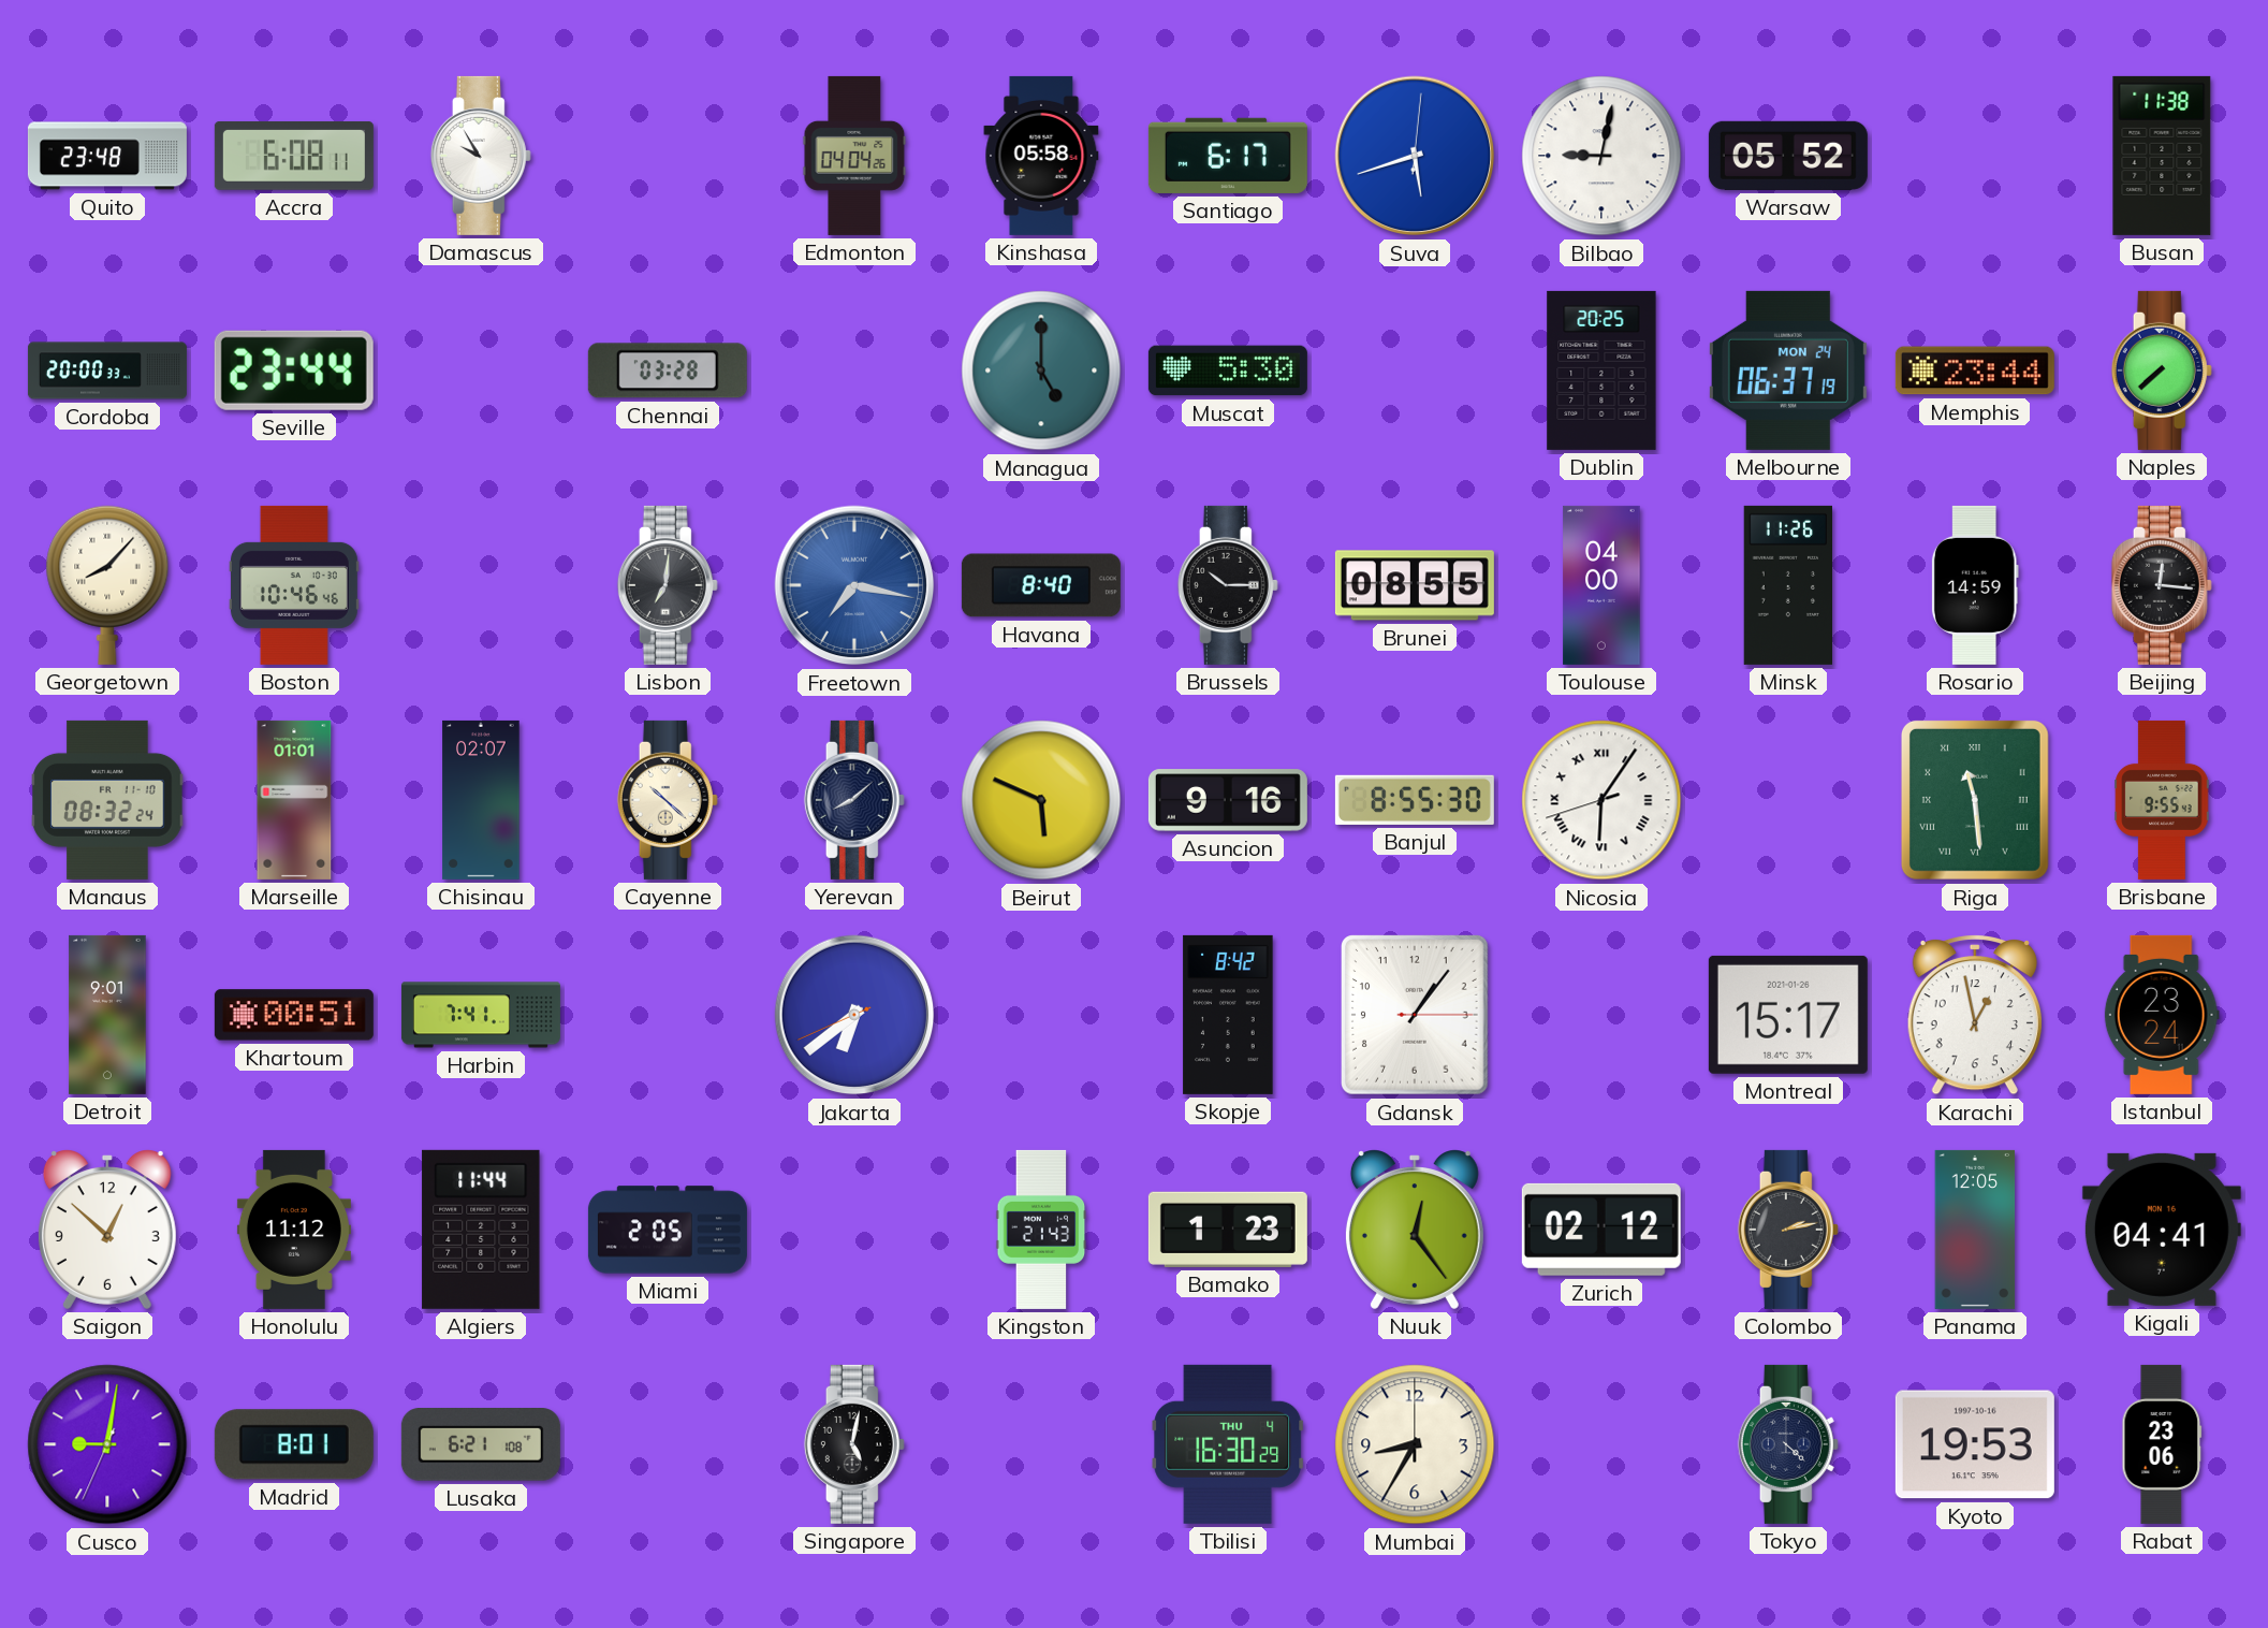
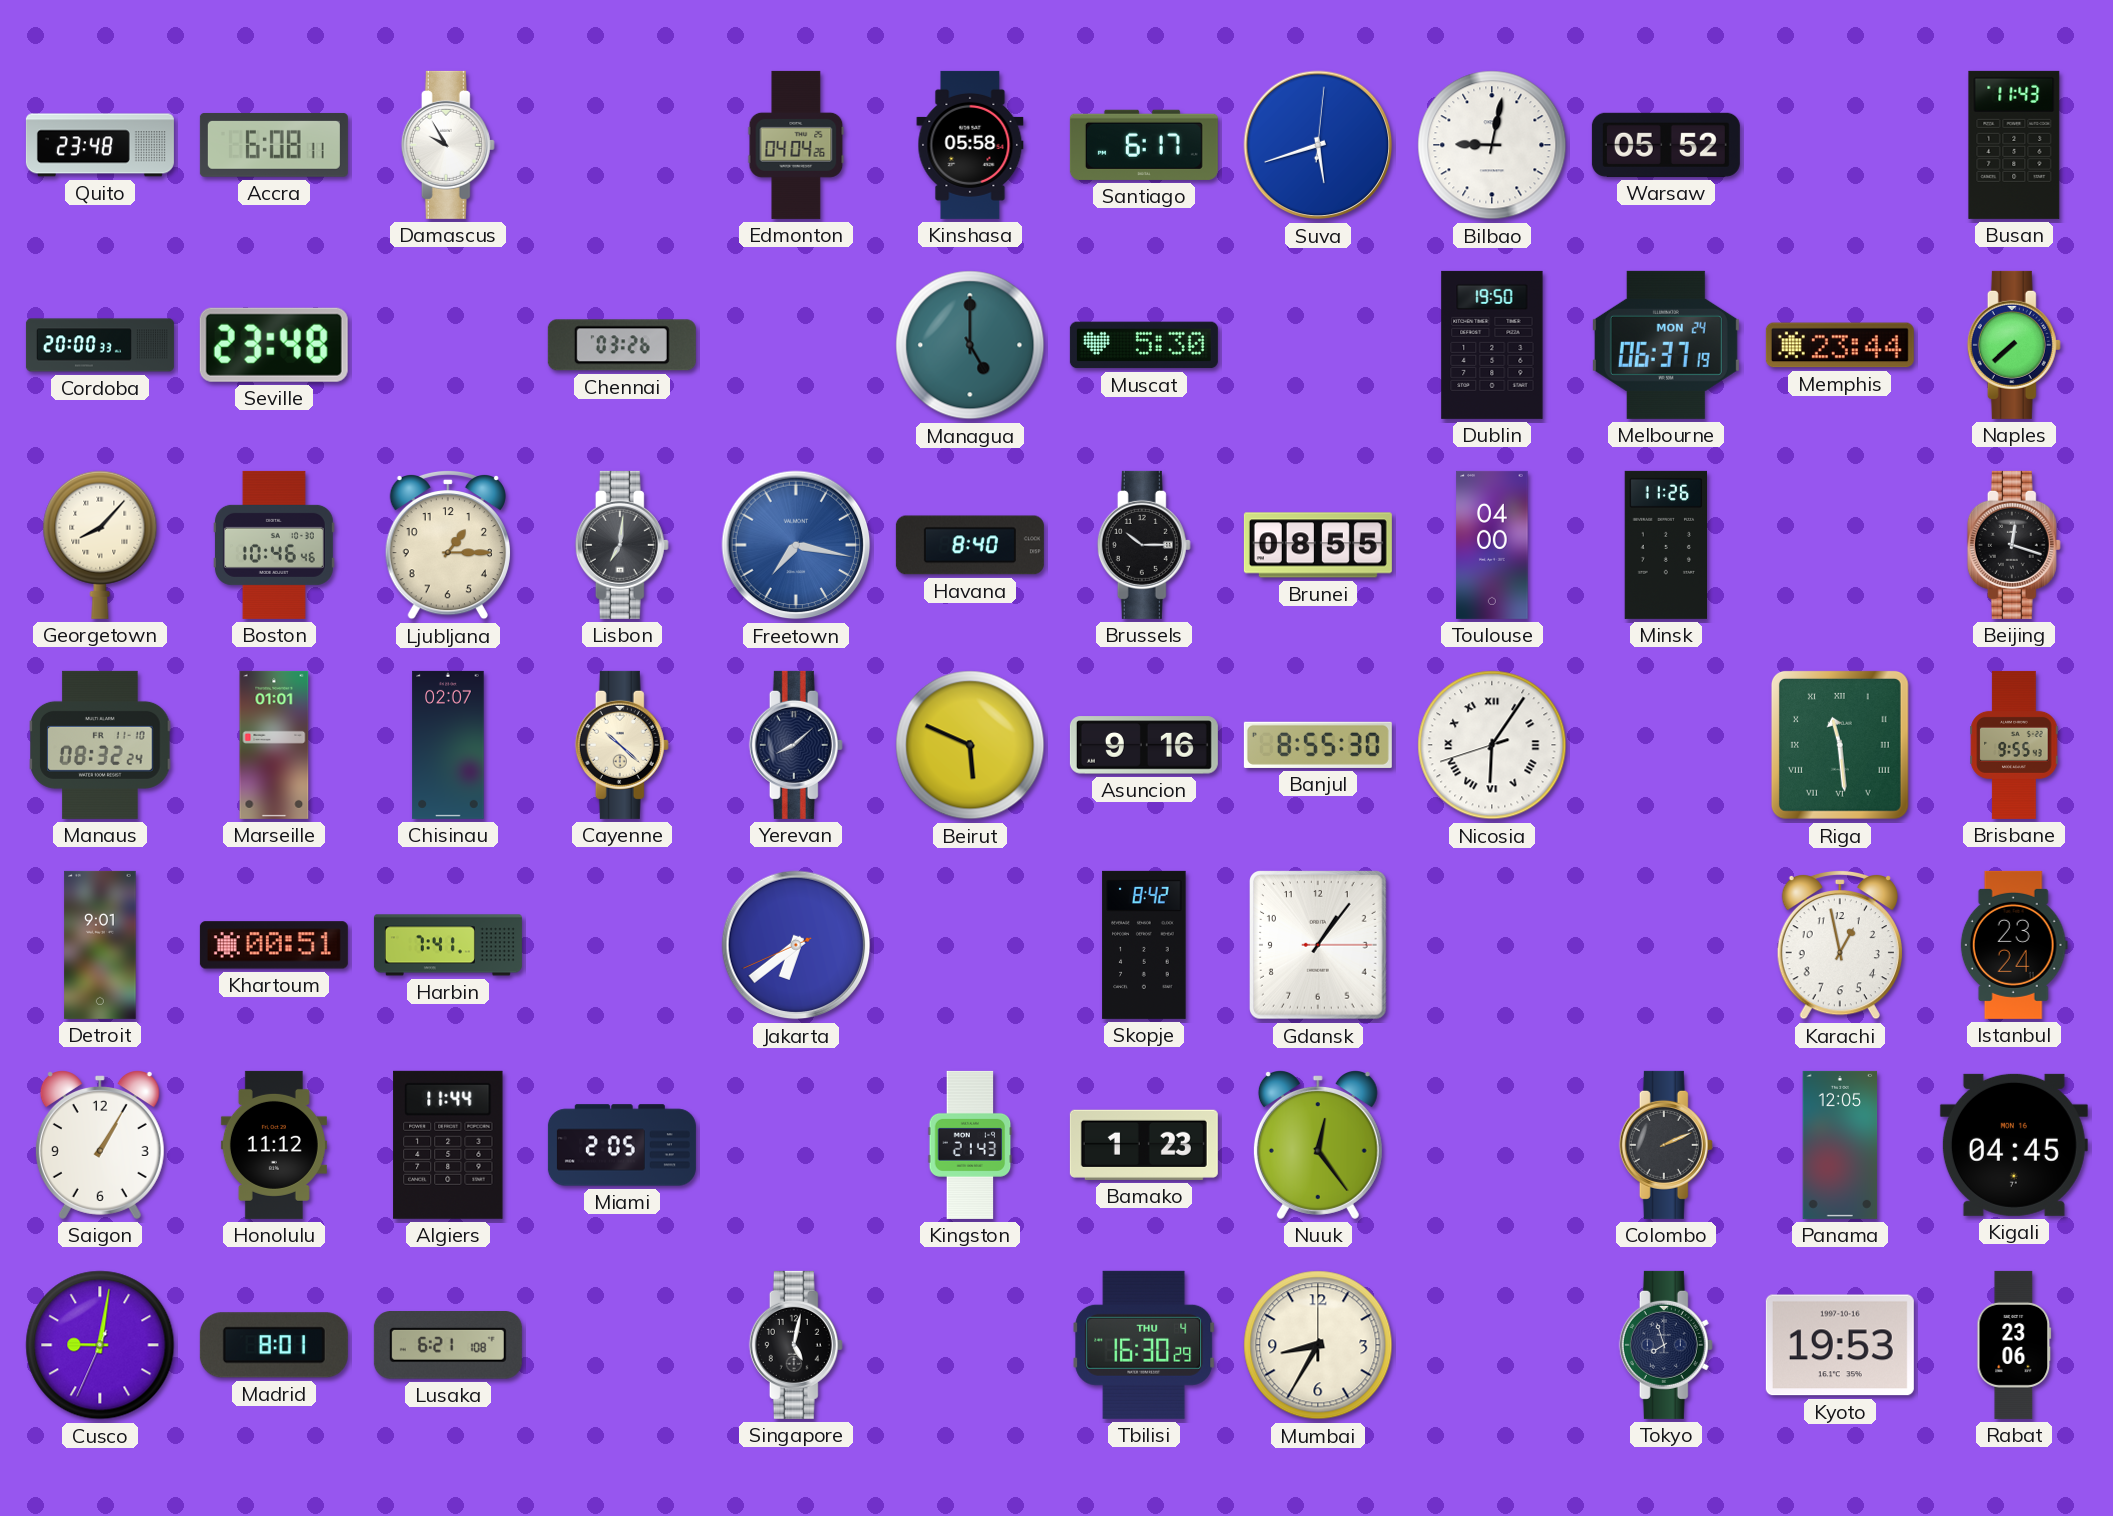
Busan: 11:38 -> 11:43 (2014, 145)
Seville: 23:44 -> 23:48 (274, 345)
Chennai: 03:28 -> 03:26 (622, 345)
Dublin: 20:25 -> 19:50 (1492, 345)
Ljubljana: none -> 1:15 (448, 545)
Rosario: 14:59 -> none (1975, 585)
Beijing: 12:16 -> 12:18 (2014, 545)
Montreal: 15:17 -> none (1788, 1015)
Saigon: 12:52 -> 1:05 (100, 1145)
Zurich: 02:12 -> none (1601, 1230)
Colombo: 2:13 -> 2:11 (1666, 1145)
Kigali: 04:41 -> 04:45 (2014, 1145)
Tokyo: 4:22 -> 7:57 (1666, 1345)
